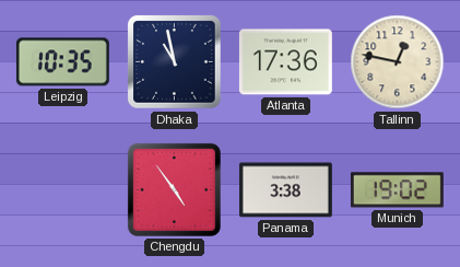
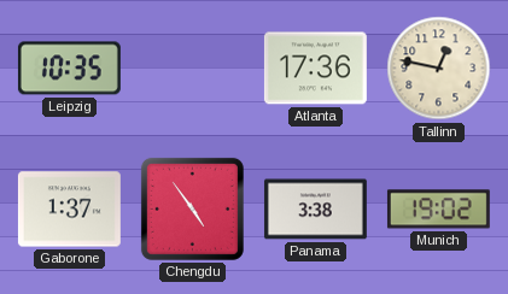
Dhaka: 10:58 -> none (175, 62)
Gaborone: none -> 1:37 (69, 210)
